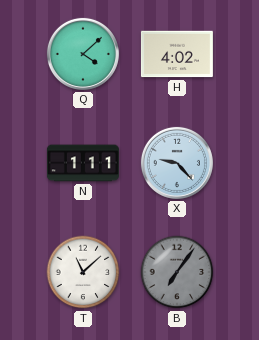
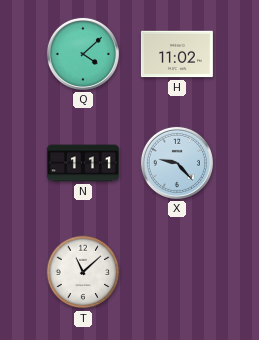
H: 4:02 -> 11:02 (177, 54)
B: 7:06 -> none (177, 272)
